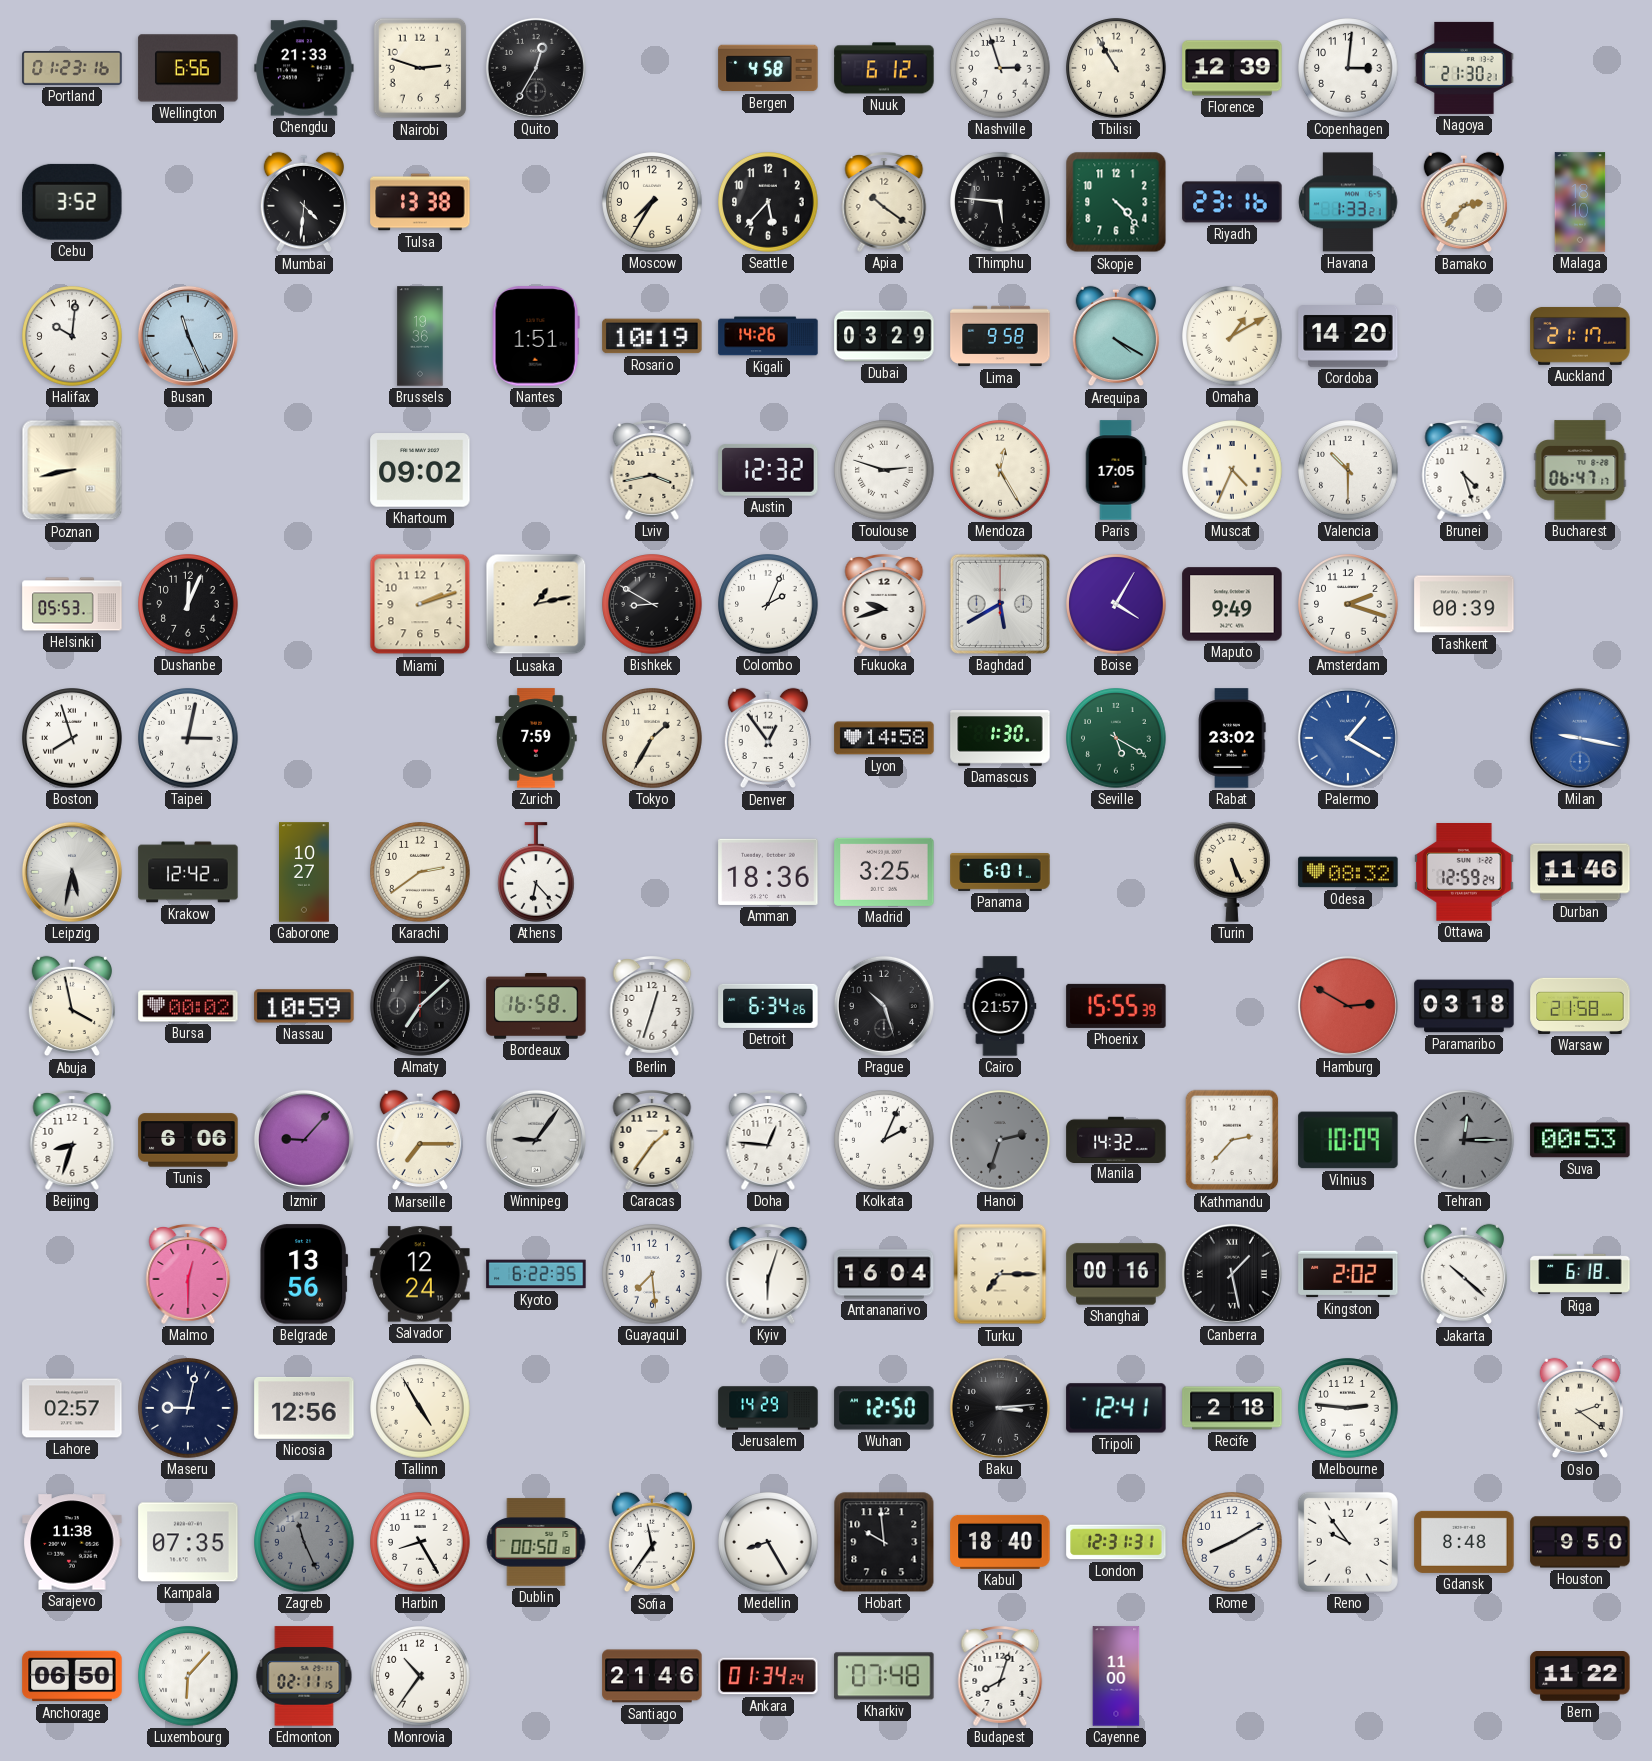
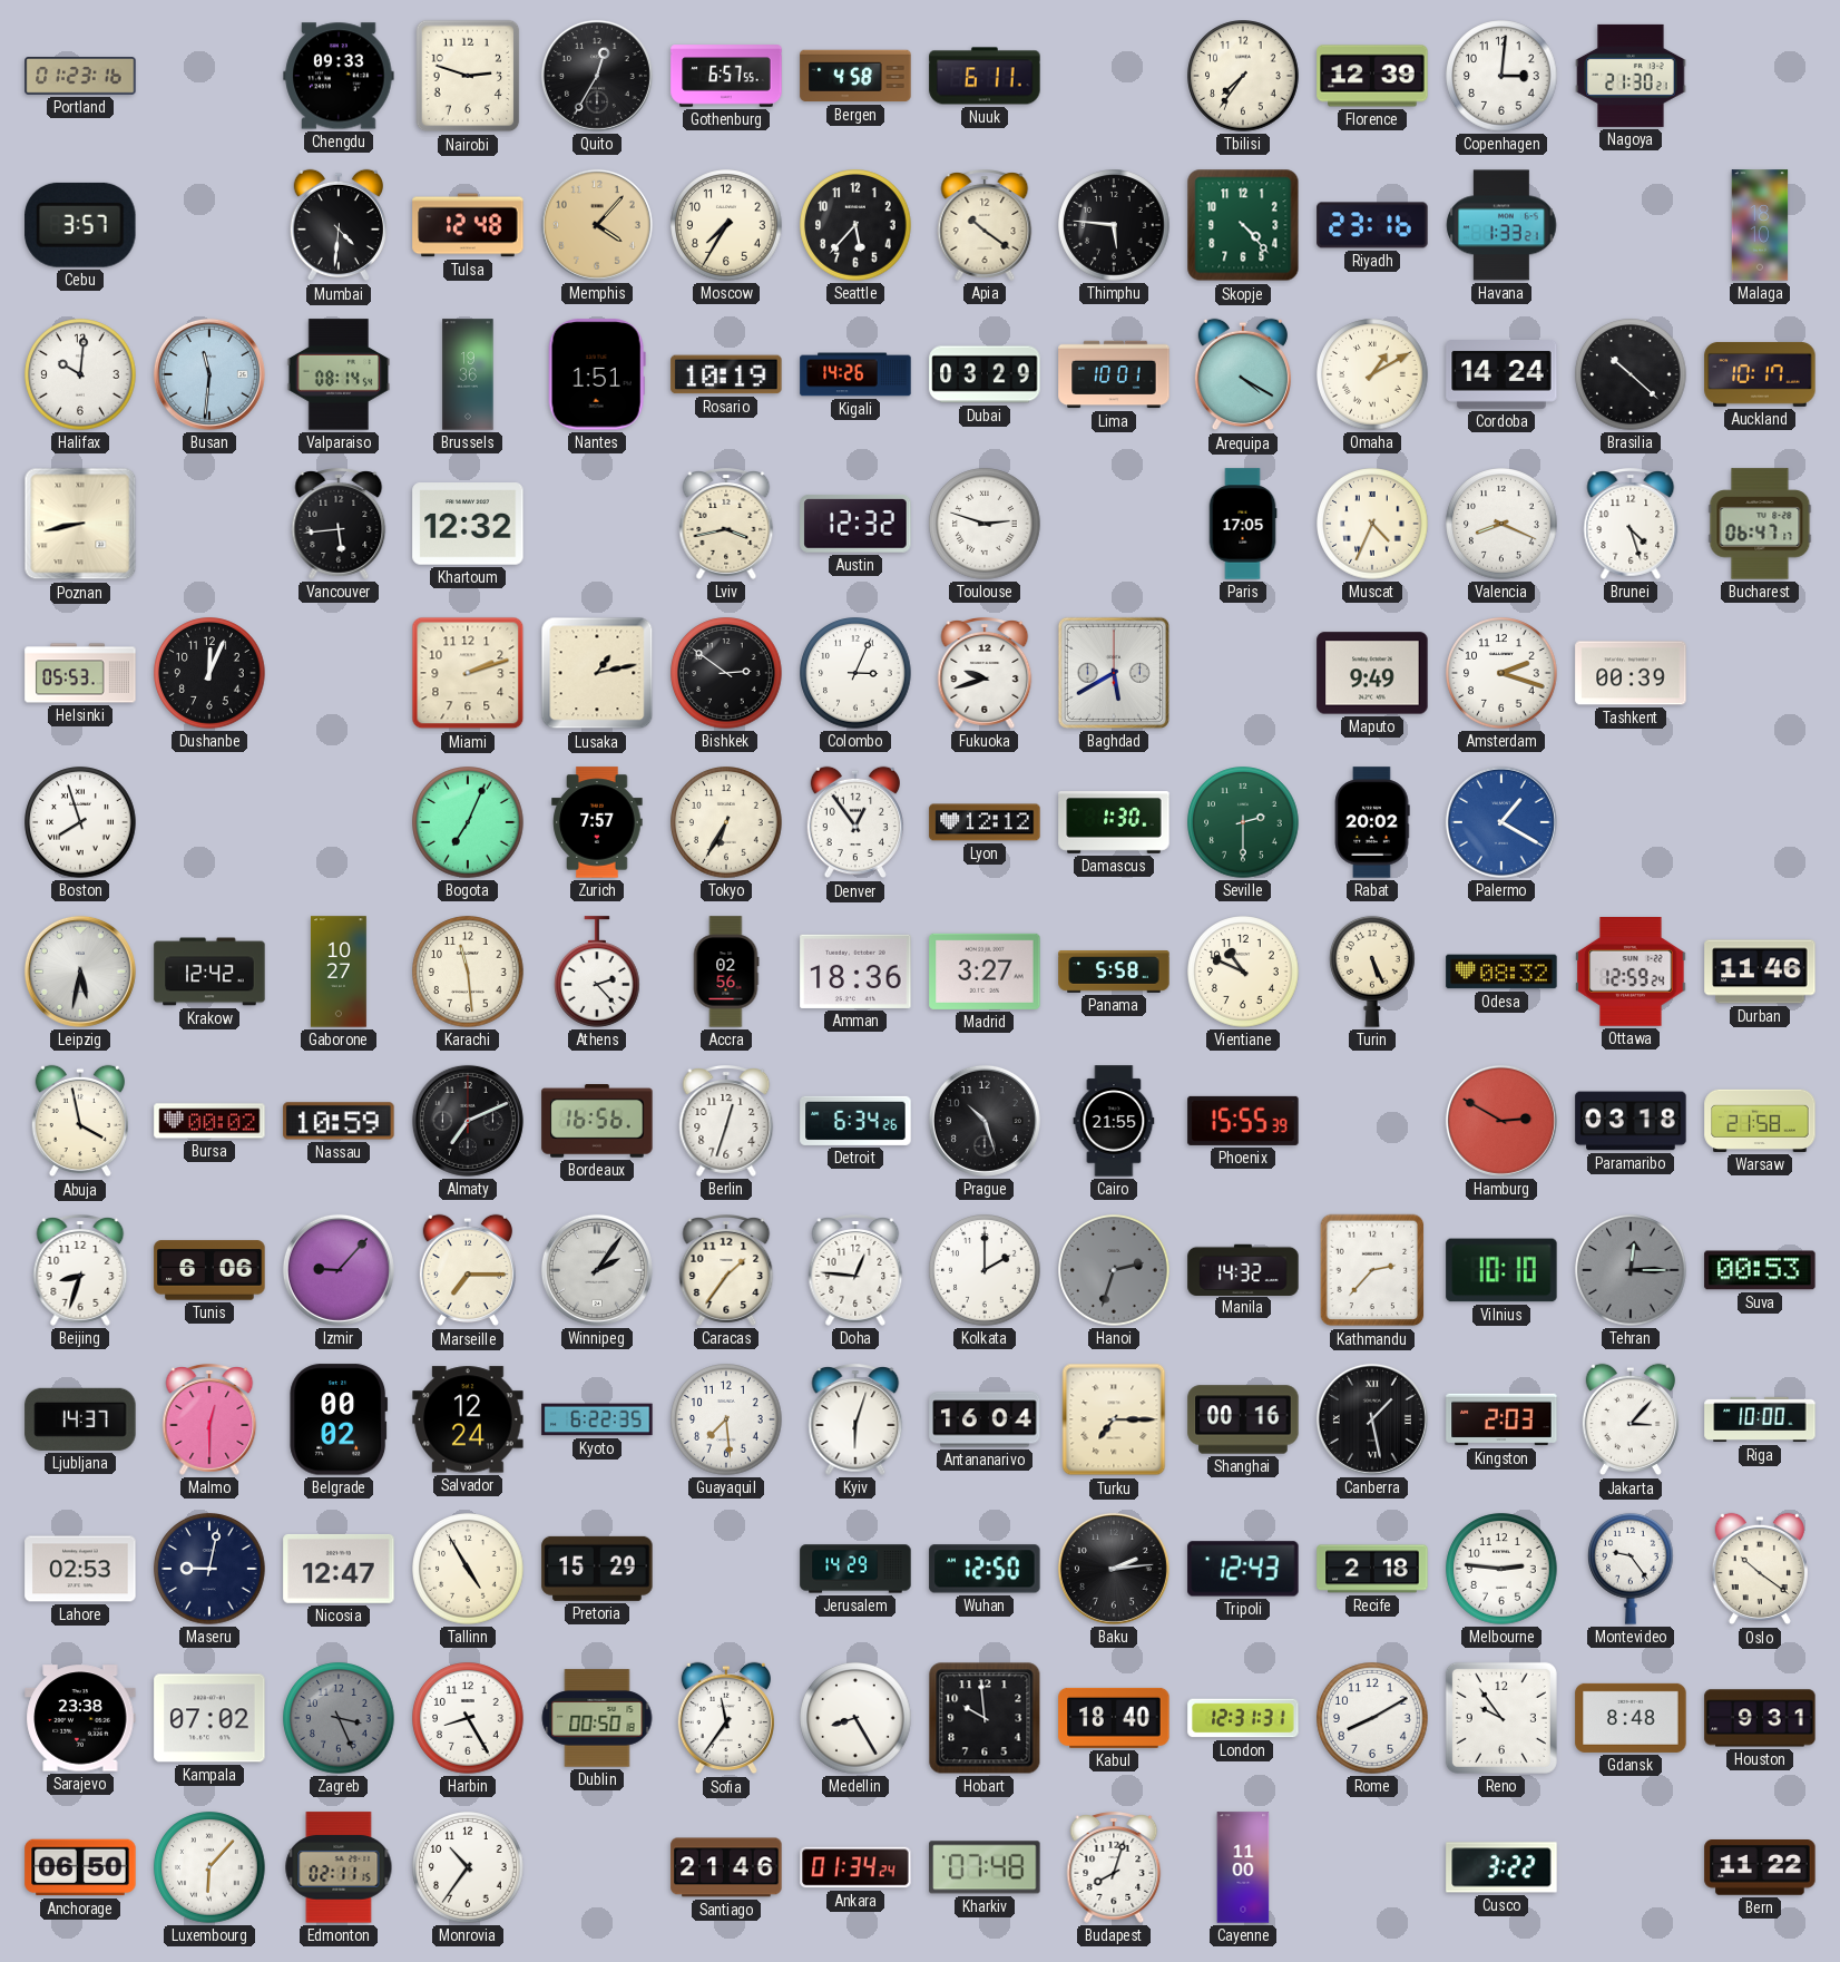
Wellington: 6:56 -> none (188, 68)
Chengdu: 21:33 -> 09:33 (339, 76)
Gothenburg: none -> 6:57 (726, 76)
Nuuk: 6:12 -> 6:11 (985, 76)
Nashville: 2:57 -> none (1000, 68)
Tbilisi: 10:55 -> 7:36 (1243, 76)
Cebu: 3:52 -> 3:57 (80, 225)
Tulsa: 13:38 -> 12:48 (468, 225)
Memphis: none -> 4:07 (597, 225)
Bamako: 2:37 -> none (1464, 202)
Busan: 11:26 -> 11:31 (209, 374)
Valparaiso: none -> 08:14 (339, 374)
Lima: 9:58 -> 10:01 (1114, 374)
Cordoba: 14:20 -> 14:24 (1501, 375)
Brasilia: none -> 10:22 (1631, 374)
Auckland: 21:17 -> 10:17 (1760, 374)
Vancouver: none -> 5:44 (339, 525)
Khartoum: 09:02 -> 12:32 (468, 524)
Mendoza: 12:25 -> none (1000, 470)
Valencia: 10:30 -> 8:19 (1501, 524)
Bishkek: 8:50 -> 2:51 (726, 673)
Colombo: 2:04 -> 3:04 (855, 673)
Boise: 4:05 -> none (1116, 604)
Taipei: 3:02 -> none (188, 738)
Bogota: none -> 7:04 (468, 822)
Zurich: 7:59 -> 7:57 (597, 822)
Tokyo: 1:35 -> 6:35 (726, 822)
Lyon: 14:58 -> 12:12 (985, 822)
Seville: 5:20 -> 2:30 (1243, 822)
Rabat: 23:02 -> 20:02 (1372, 822)
Milan: 9:17 -> none (1580, 738)
Karachi: 2:39 -> 11:29 (468, 972)
Athens: 6:23 -> 2:23 (598, 972)
Accra: none -> 02:56 (726, 972)
Madrid: 3:25 -> 3:27 (985, 972)
Panama: 6:01 -> 5:58 (1114, 973)
Vientiane: none -> 10:49 (1243, 972)
Almaty: 7:08 -> 7:11 (468, 1121)
Bordeaux: 16:58 -> 16:56 (597, 1121)
Cairo: 21:57 -> 21:55 (1114, 1121)
Winnipeg: 9:06 -> 2:06 (597, 1270)
Kolkata: 2:04 -> 2:00 (985, 1270)
Vilnius: 10:09 -> 10:10 (1501, 1270)
Ljubljana: none -> 14:37 (80, 1419)
Belgrade: 13:56 -> 00:02 (339, 1419)
Kingston: 2:02 -> 2:03 (1501, 1419)
Jakarta: 10:22 -> 3:07 (1631, 1419)
Riga: 6:18 -> 10:00 (1760, 1419)
Lahore: 02:57 -> 02:53 (80, 1569)
Nicosia: 12:56 -> 12:47 (339, 1569)
Pretoria: none -> 15:29 (597, 1569)
Baku: 3:14 -> 2:14 (1114, 1569)
Tripoli: 12:41 -> 12:43 (1243, 1569)
Montevideo: none -> 9:24 (1632, 1569)
Oslo: 2:21 -> 10:21 (1760, 1569)
Sarajevo: 11:38 -> 23:38 (80, 1718)
Kampala: 07:35 -> 07:02 (209, 1718)
Zagreb: 11:26 -> 3:26 (339, 1718)
Houston: 9:50 -> 9:31 (1760, 1718)
Cusco: none -> 3:22 (1501, 1867)
